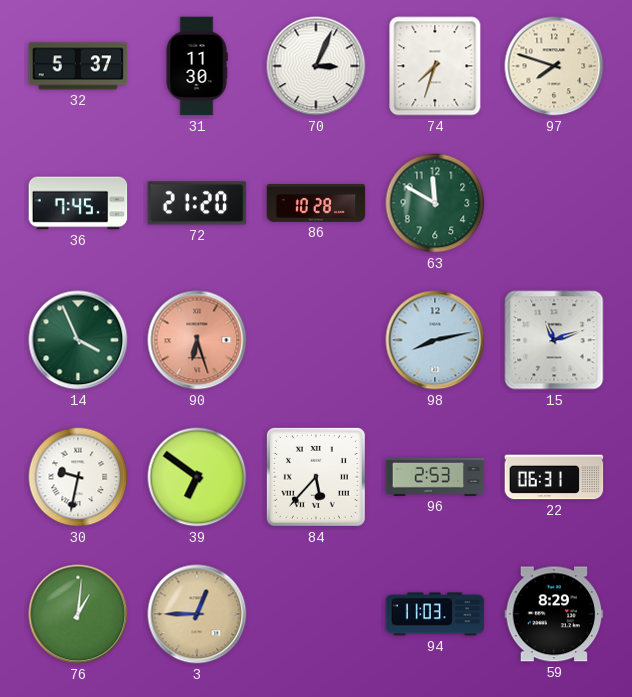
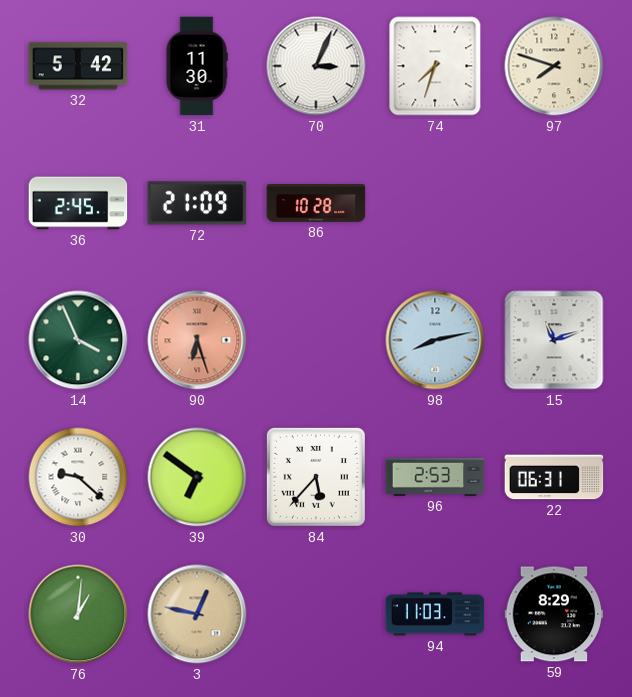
32: 5:37 -> 5:42 (78, 66)
36: 7:45 -> 2:45 (78, 203)
72: 21:20 -> 21:09 (197, 203)
63: 11:50 -> none (435, 203)
30: 9:32 -> 9:22 (78, 477)
3: 12:45 -> 12:47 (197, 614)
